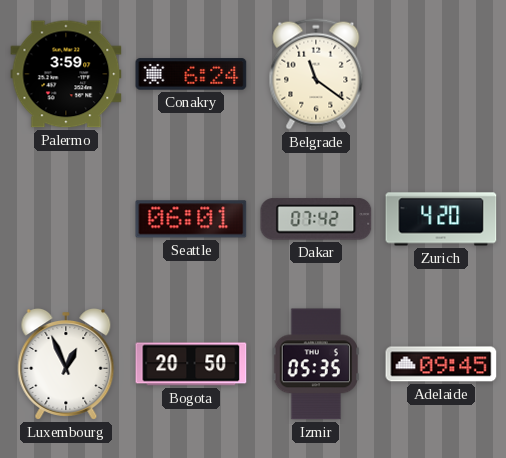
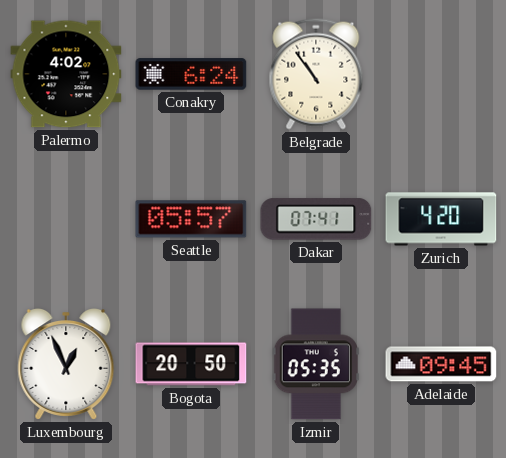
Palermo: 3:59 -> 4:02 (66, 74)
Belgrade: 11:21 -> 10:54 (316, 74)
Seattle: 06:01 -> 05:57 (191, 219)
Dakar: 07:42 -> 07:41 (316, 219)
